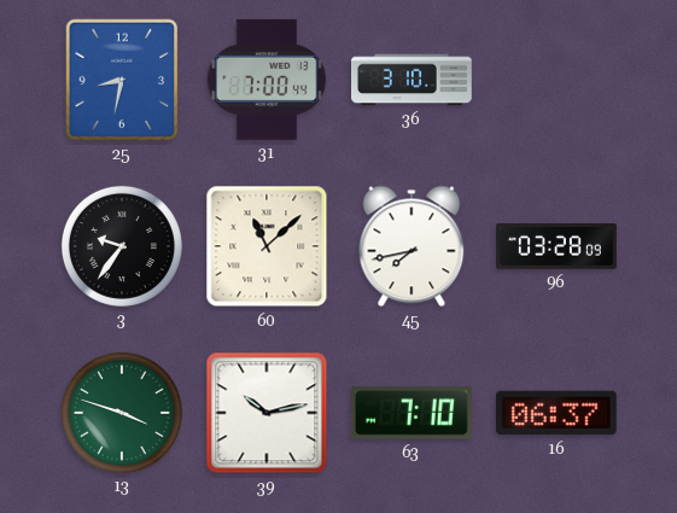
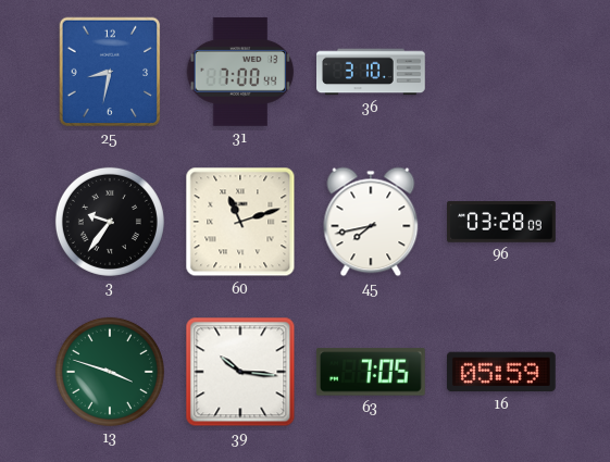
60: 11:08 -> 11:12 (240, 222)
39: 10:13 -> 10:16 (240, 372)
63: 7:10 -> 7:05 (371, 372)
16: 06:37 -> 05:59 (501, 372)
